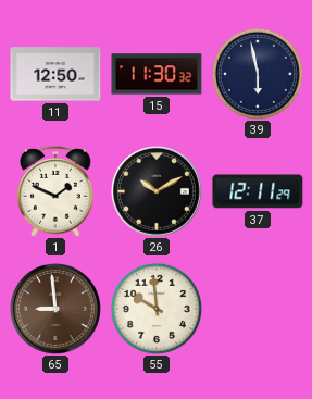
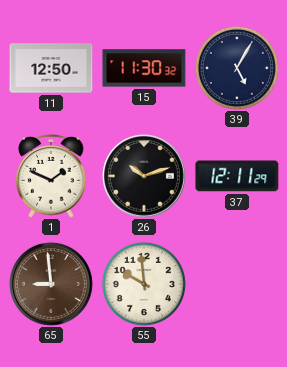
39: 5:58 -> 5:05 (237, 68)
26: 10:10 -> 10:12 (144, 176)
